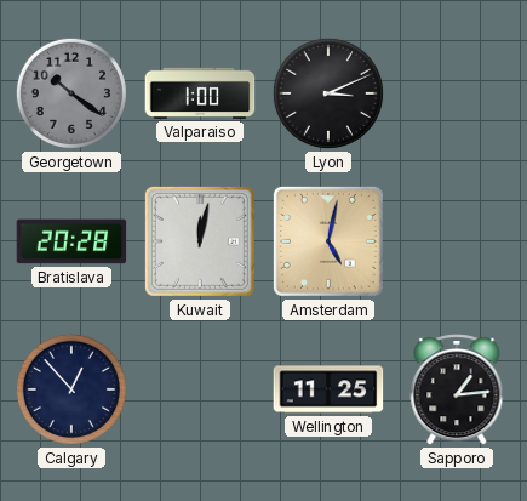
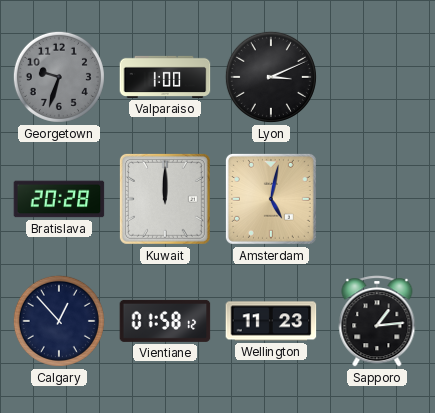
Georgetown: 10:21 -> 9:33 (59, 77)
Kuwait: 12:02 -> 12:00 (165, 199)
Vientiane: none -> 01:58 (165, 321)
Wellington: 11:25 -> 11:23 (271, 321)
